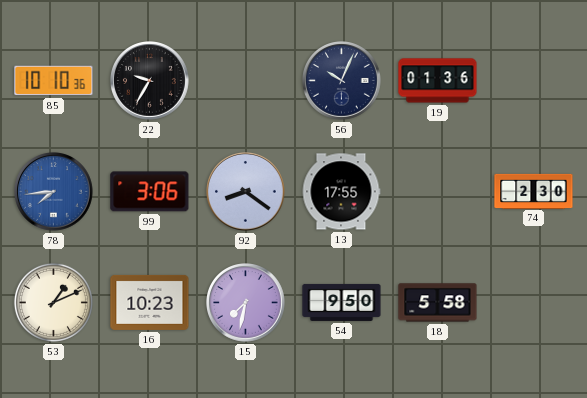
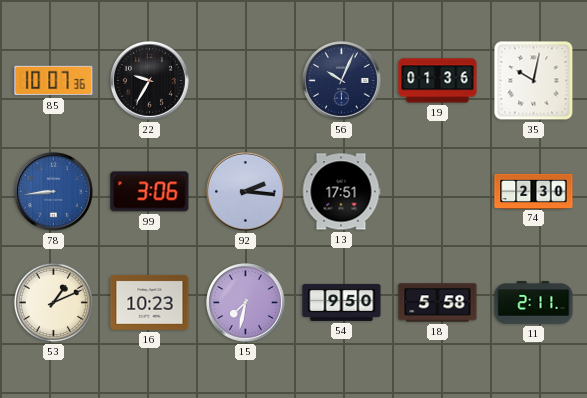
85: 10:10 -> 10:07 (54, 81)
35: none -> 10:02 (534, 81)
78: 7:44 -> 8:44 (54, 192)
92: 8:21 -> 2:16 (246, 192)
13: 17:55 -> 17:51 (341, 192)
11: none -> 2:11 (534, 303)
